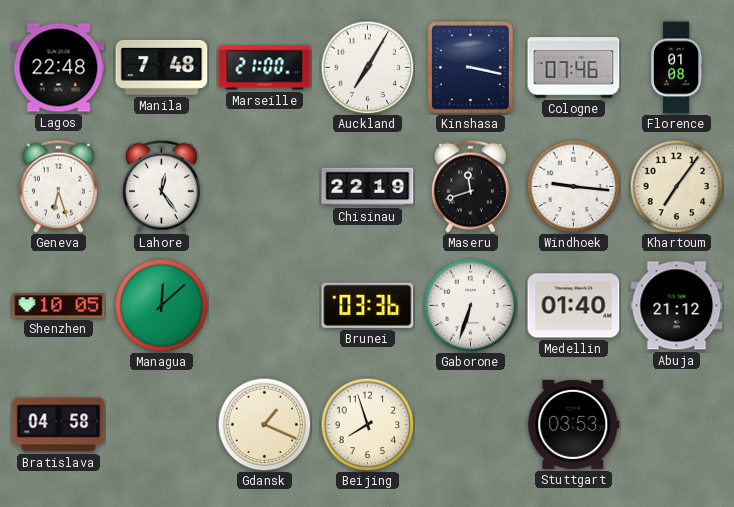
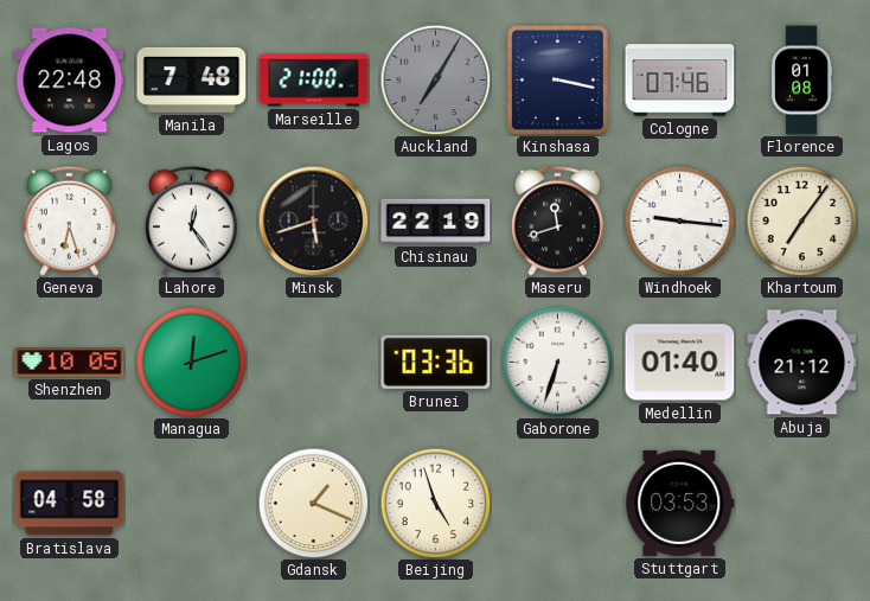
Auckland dial: white -> grey (435, 79)
Minsk: none -> 5:42 (313, 220)
Managua: 12:08 -> 12:12 (191, 362)
Beijing: 7:57 -> 4:57 (435, 503)
